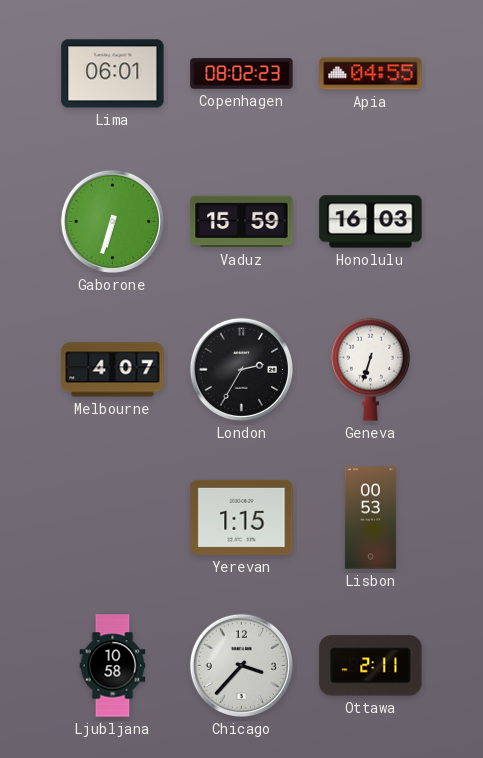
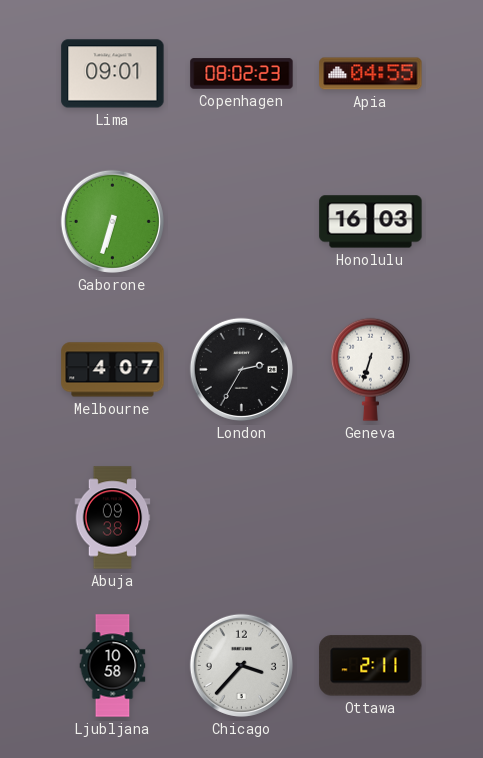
Lima: 06:01 -> 09:01 (113, 74)
Vaduz: 15:59 -> none (242, 222)
Abuja: none -> 09:38 (113, 518)
Yerevan: 1:15 -> none (242, 517)
Lisbon: 00:53 -> none (370, 518)
